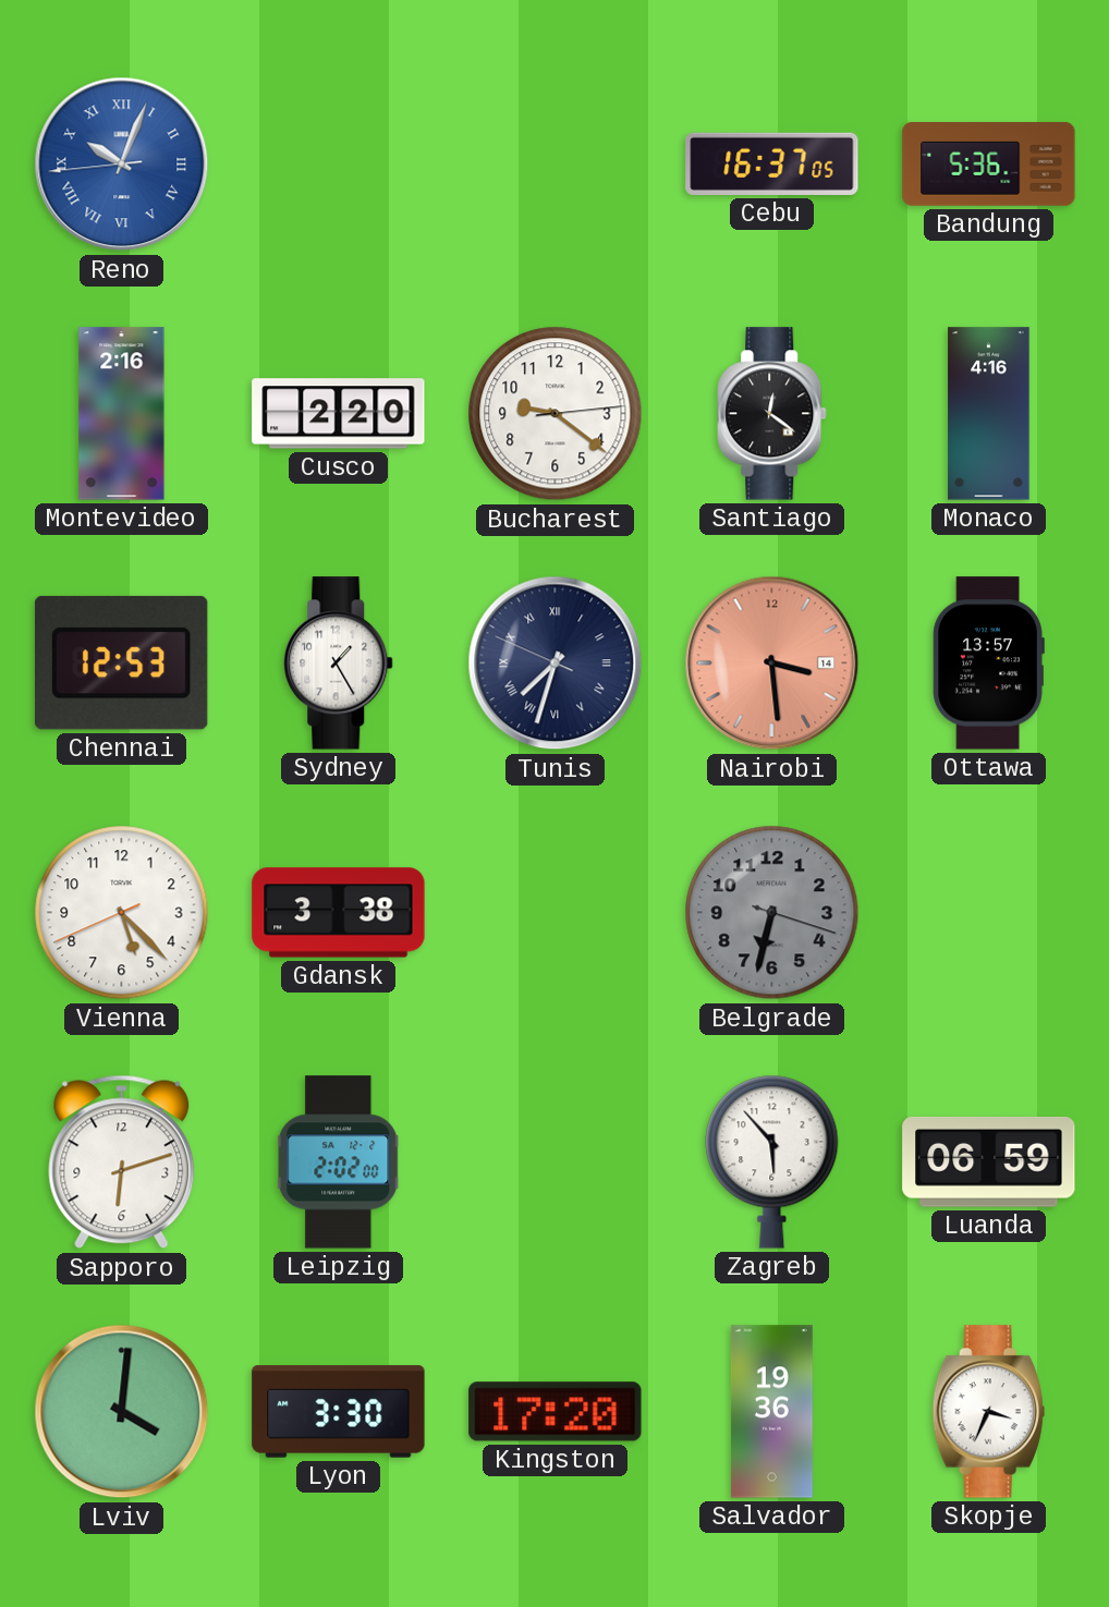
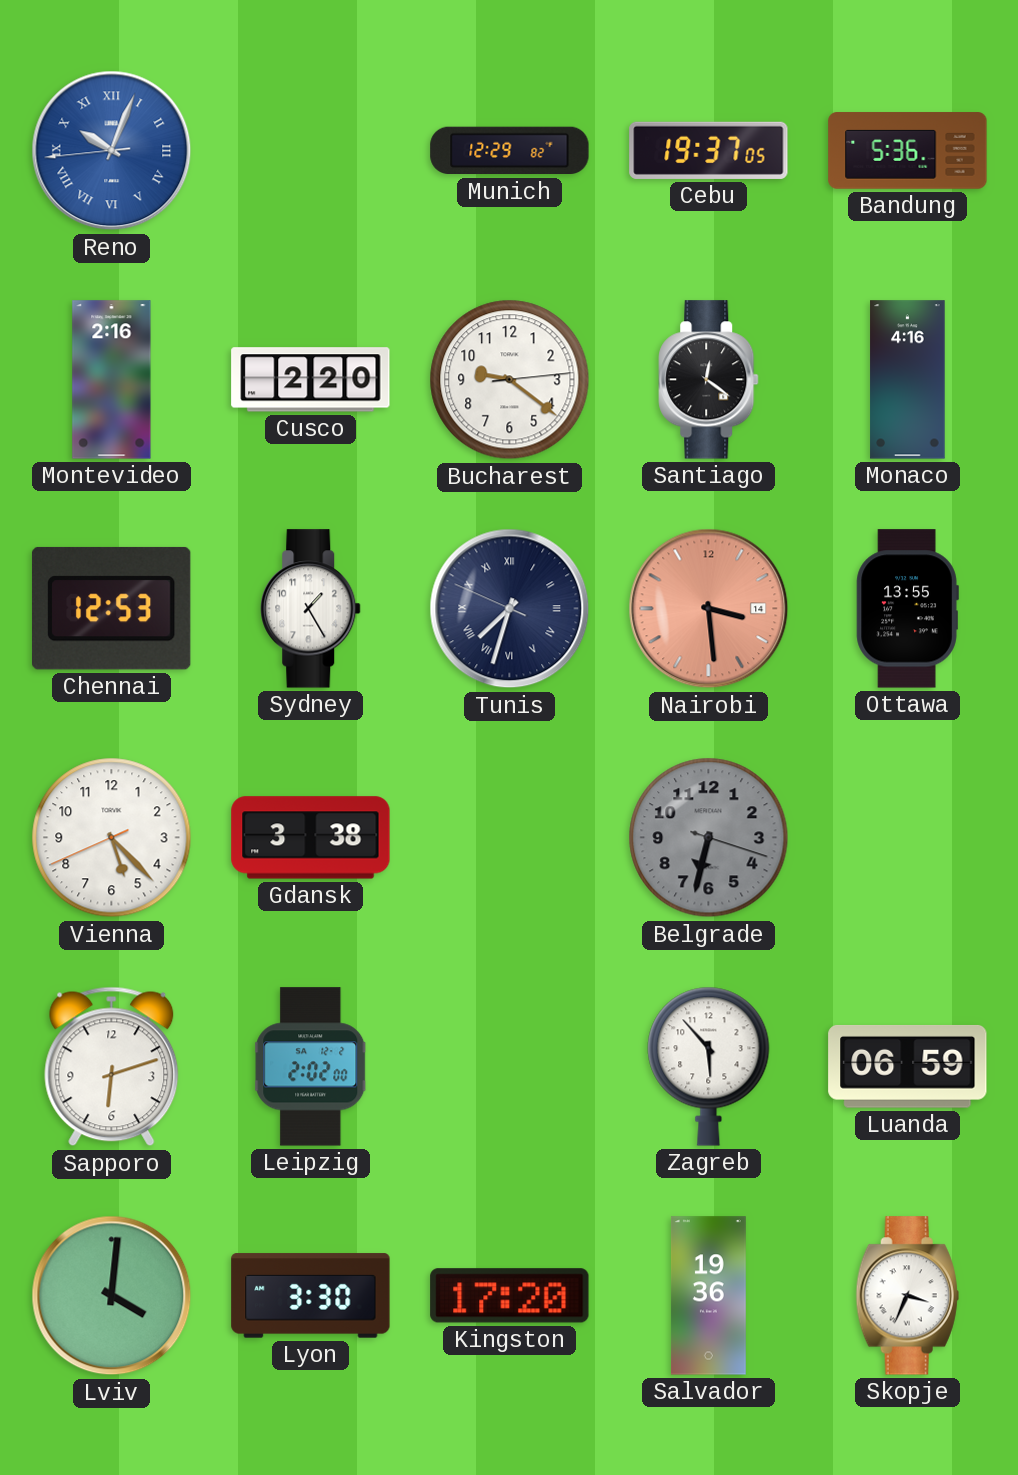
Munich: none -> 12:29 (510, 151)
Cebu: 16:37 -> 19:37 (709, 150)
Ottawa: 13:57 -> 13:55 (907, 609)
